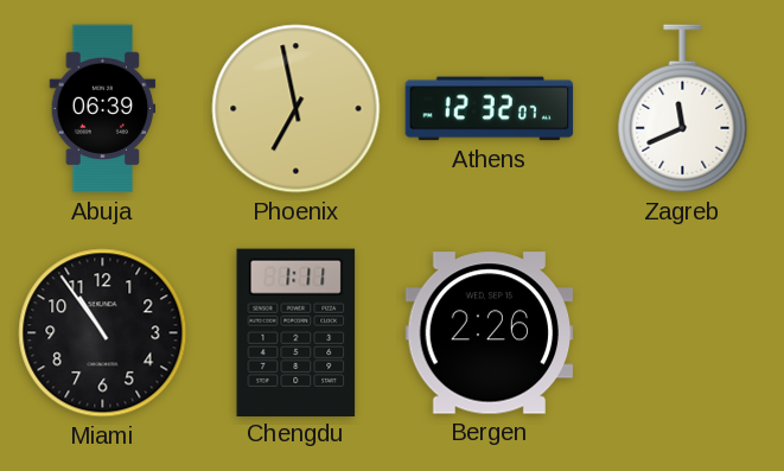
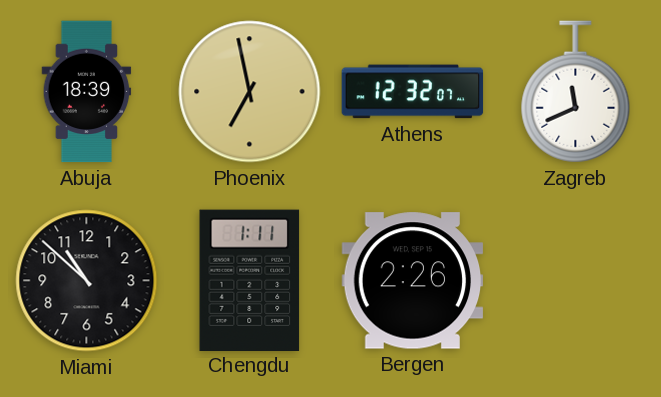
Abuja: 06:39 -> 18:39 (87, 92)
Miami: 10:54 -> 10:52 (87, 281)
